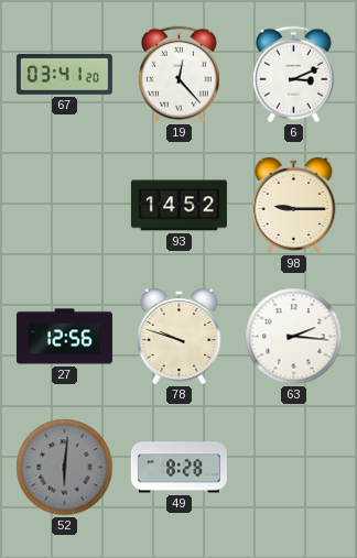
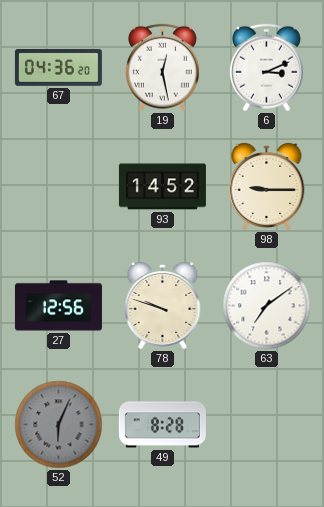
67: 03:41 -> 04:36 (58, 68)
19: 12:23 -> 12:28 (162, 68)
63: 2:16 -> 7:09 (267, 306)
52: 6:01 -> 6:04 (59, 425)
